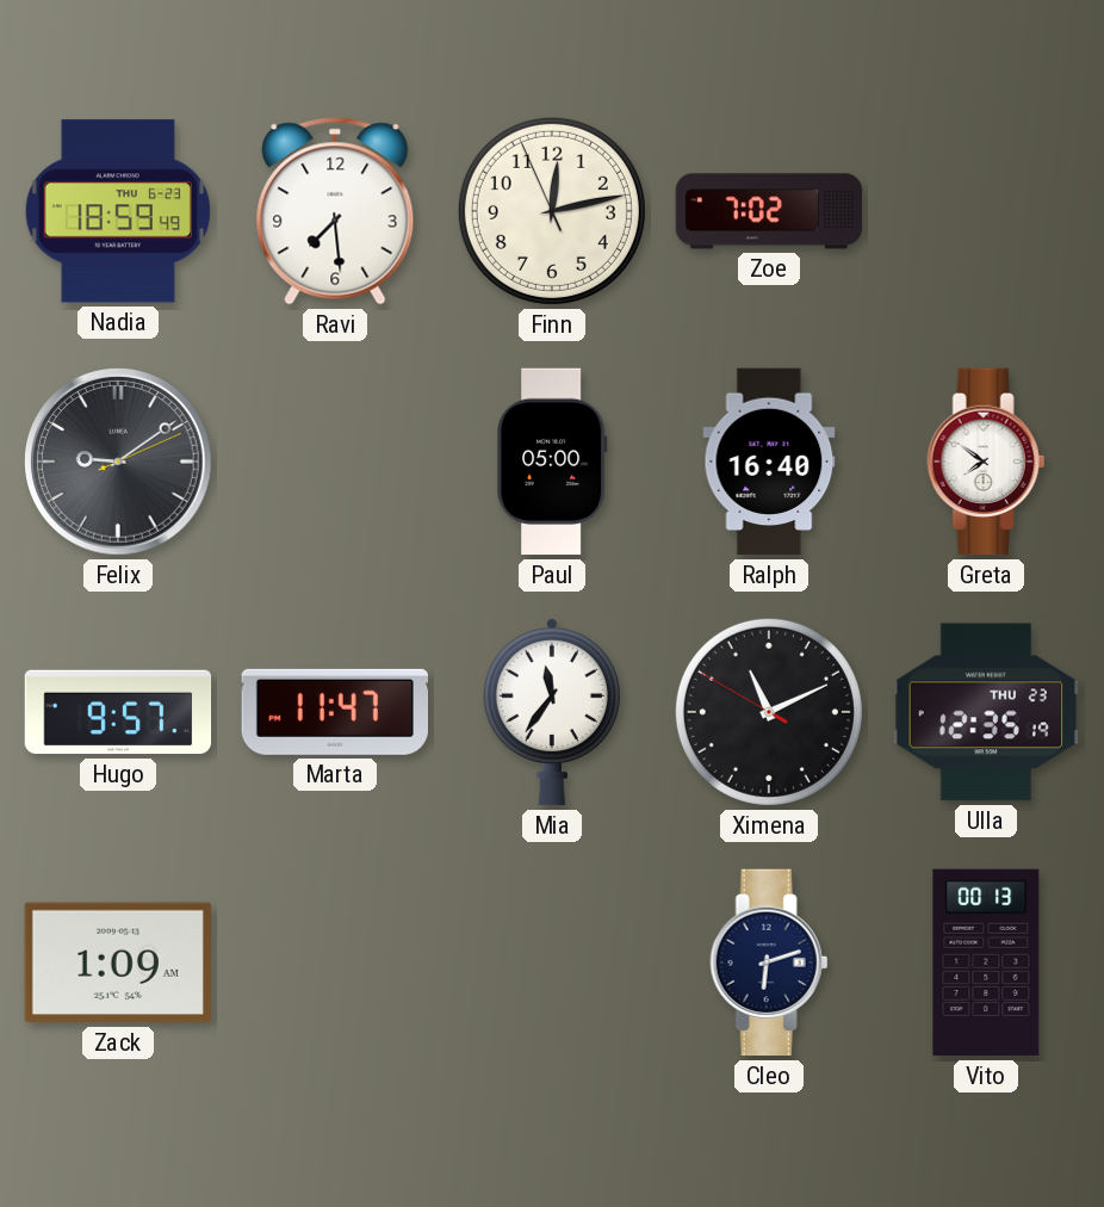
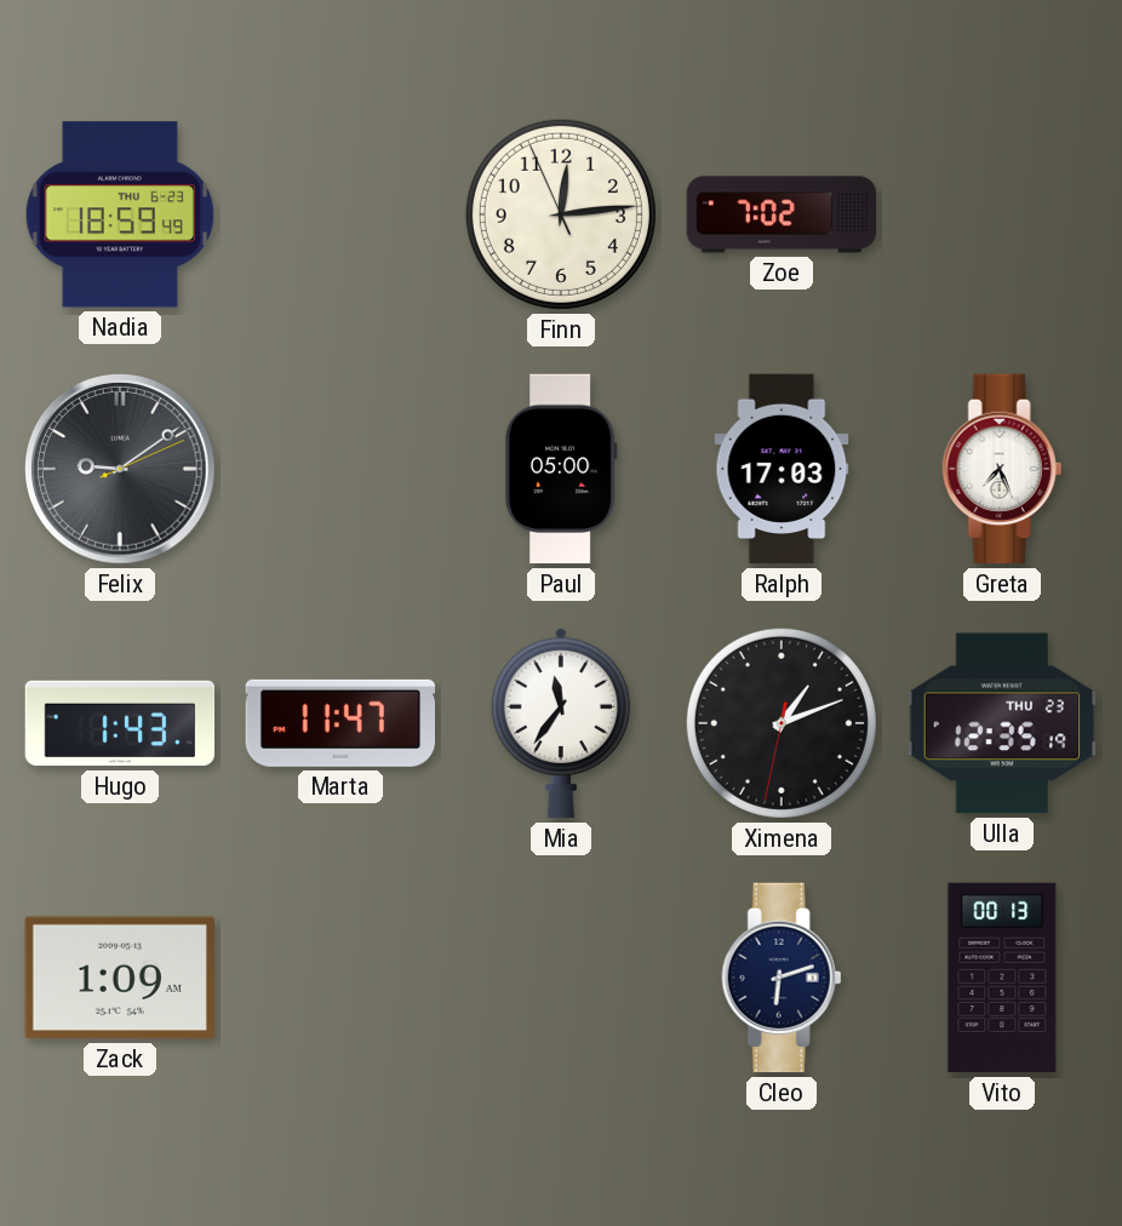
Ravi: 7:29 -> none (335, 211)
Finn: 12:12 -> 12:13 (561, 214)
Ralph: 16:40 -> 17:03 (782, 469)
Greta: 7:51 -> 7:26 (1002, 469)
Hugo: 9:57 -> 1:43 (120, 723)
Ximena: 11:10 -> 1:11 (782, 723)
